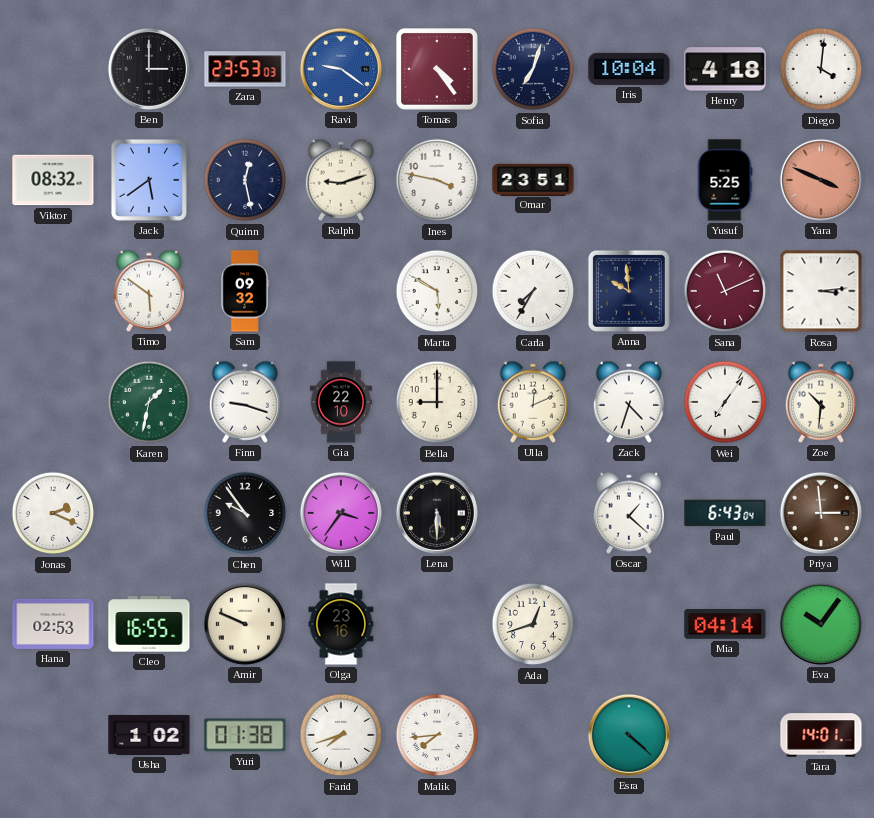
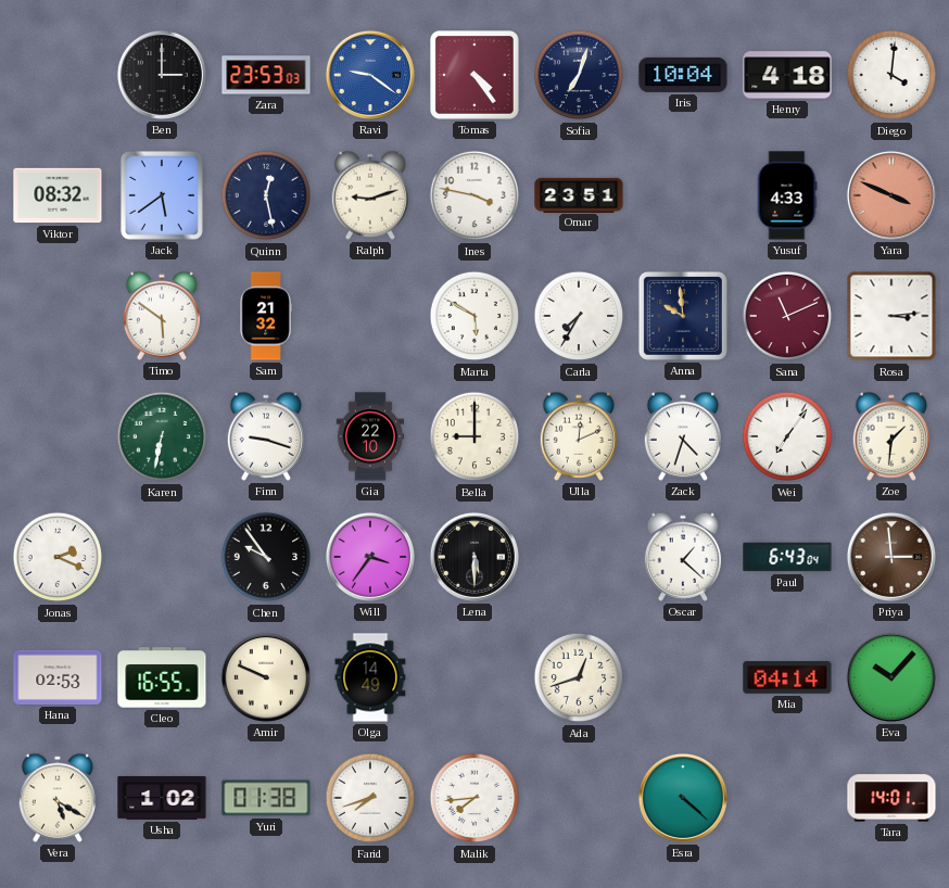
Yusuf: 5:25 -> 4:33 (787, 195)
Sam: 09:32 -> 21:32 (266, 316)
Karen: 1:32 -> 6:32 (162, 436)
Zoe: 10:31 -> 1:31 (890, 436)
Olga: 23:16 -> 14:49 (370, 677)
Eva: 10:06 -> 10:07 (891, 677)
Vera: none -> 5:20 (56, 798)
